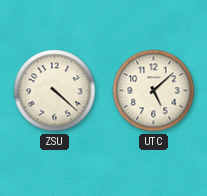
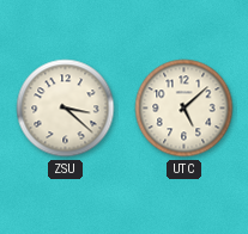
ZSU: 4:22 -> 3:22 (66, 109)
